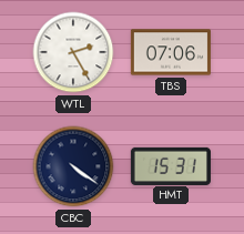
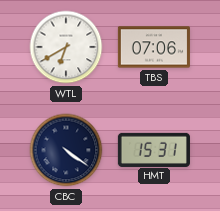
WTL: 2:25 -> 6:40 (66, 47)
